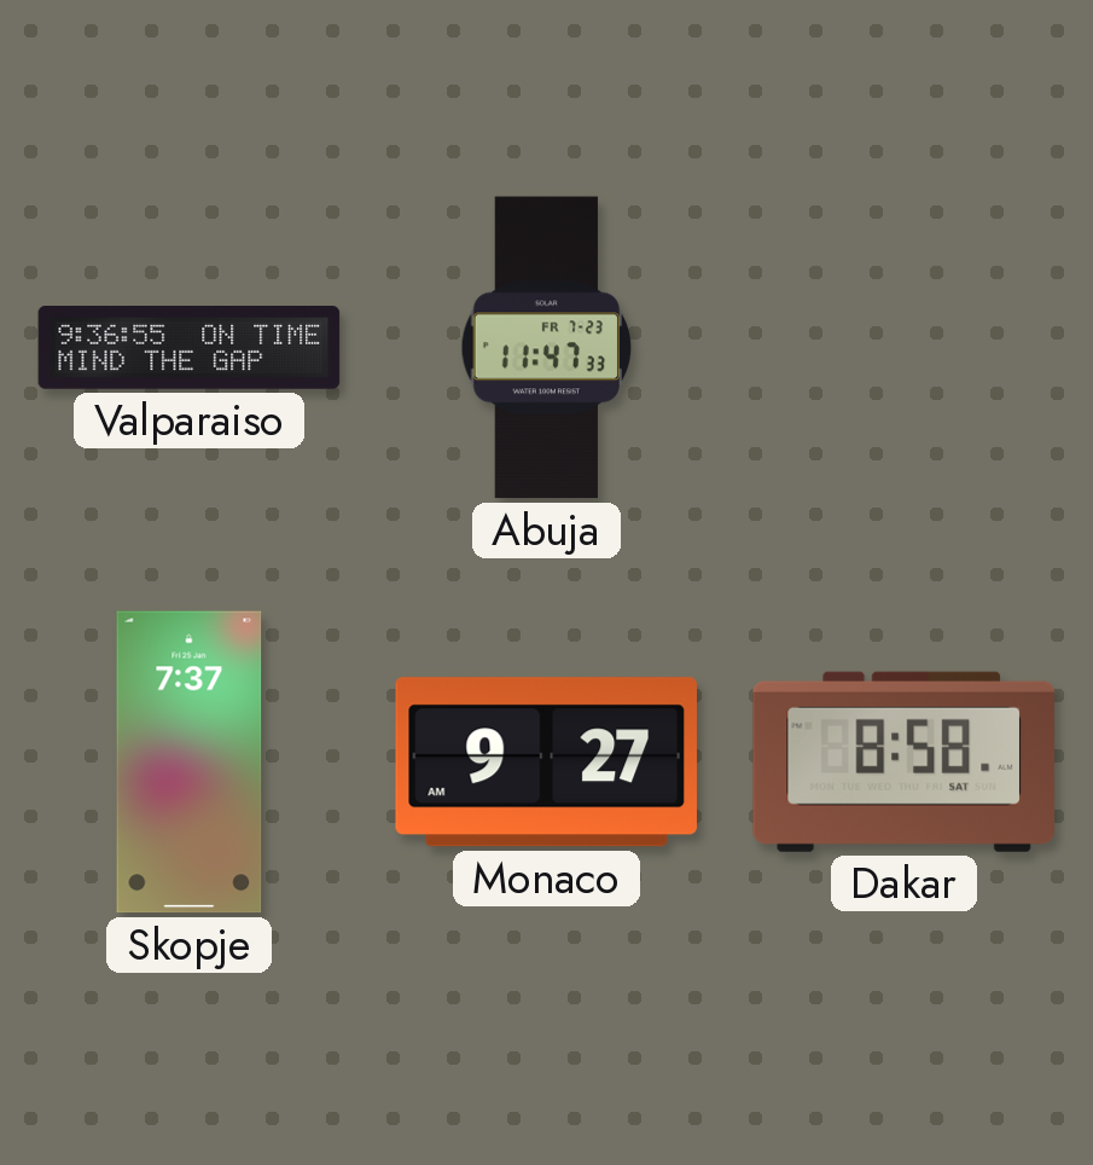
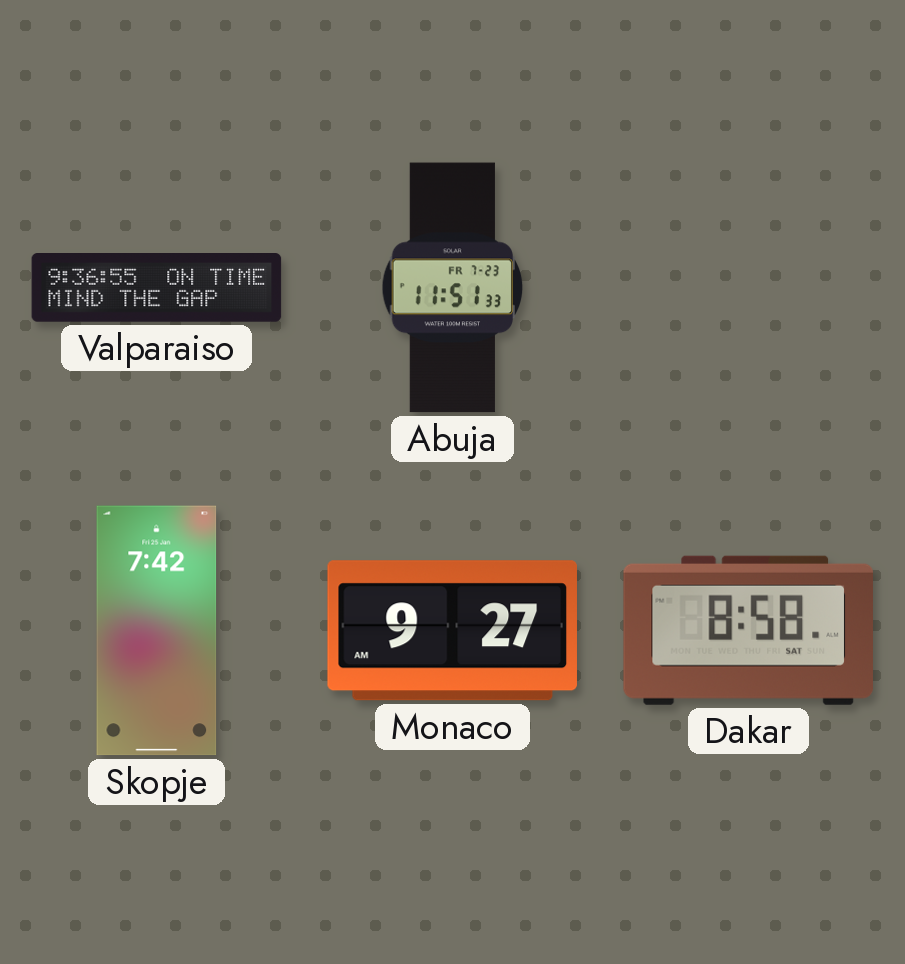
Abuja: 11:47 -> 11:51 (453, 288)
Skopje: 7:37 -> 7:42 (157, 631)
